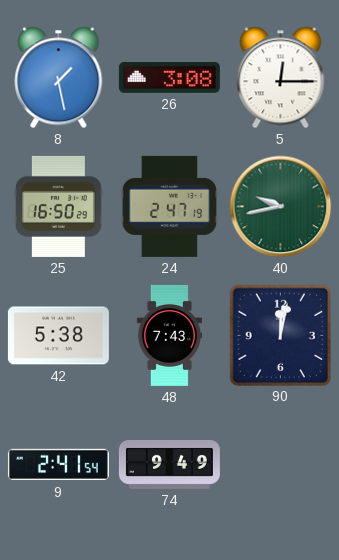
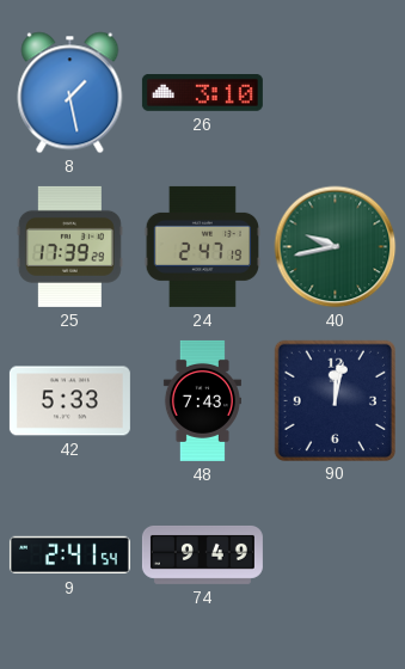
26: 3:08 -> 3:10 (202, 93)
5: 12:15 -> none (281, 78)
25: 16:50 -> 17:39 (69, 246)
42: 5:38 -> 5:33 (69, 401)
